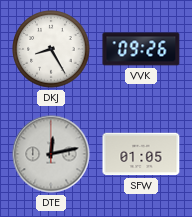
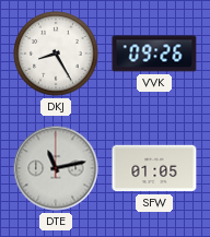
DTE: 12:13 -> 11:13 (56, 168)
